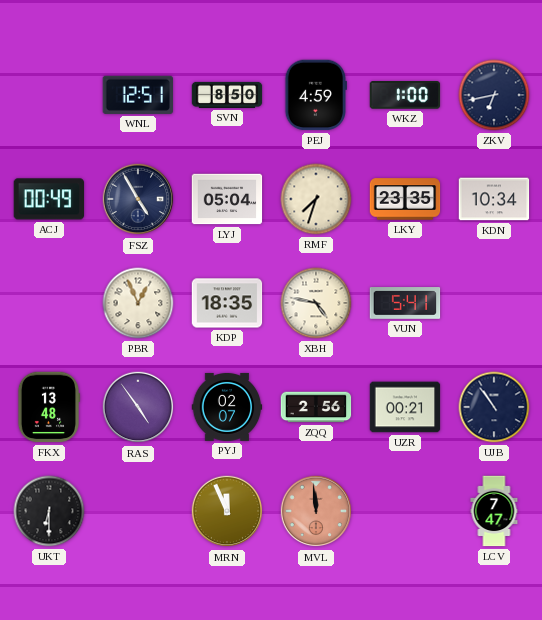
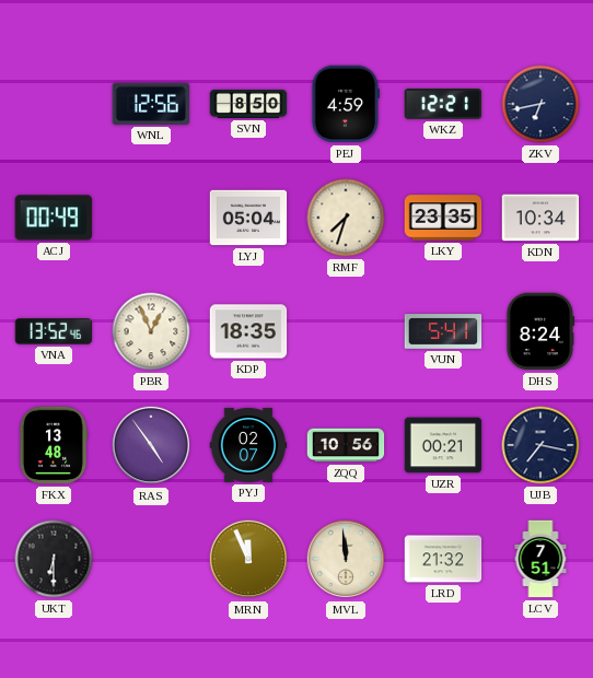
WNL: 12:51 -> 12:56 (150, 104)
WKZ: 1:00 -> 12:21 (443, 104)
FSZ: 4:55 -> none (138, 199)
VNA: none -> 13:52 (54, 331)
XBH: 4:47 -> none (316, 303)
DHS: none -> 8:24 (539, 331)
ZQQ: 2:56 -> 10:56 (346, 445)
UJB: 10:54 -> 7:17 (540, 445)
MVL dial: salmon -> cream (346, 559)
LRD: none -> 21:32 (443, 559)
LCV: 7:47 -> 7:51 (540, 559)
